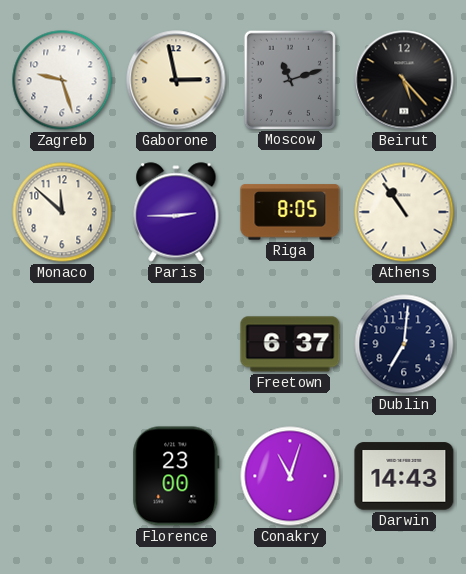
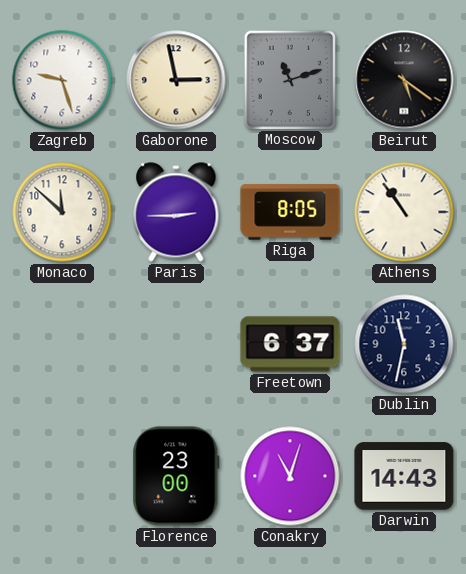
Beirut: 5:23 -> 5:21 (404, 80)
Dublin: 7:01 -> 11:32 (404, 344)
